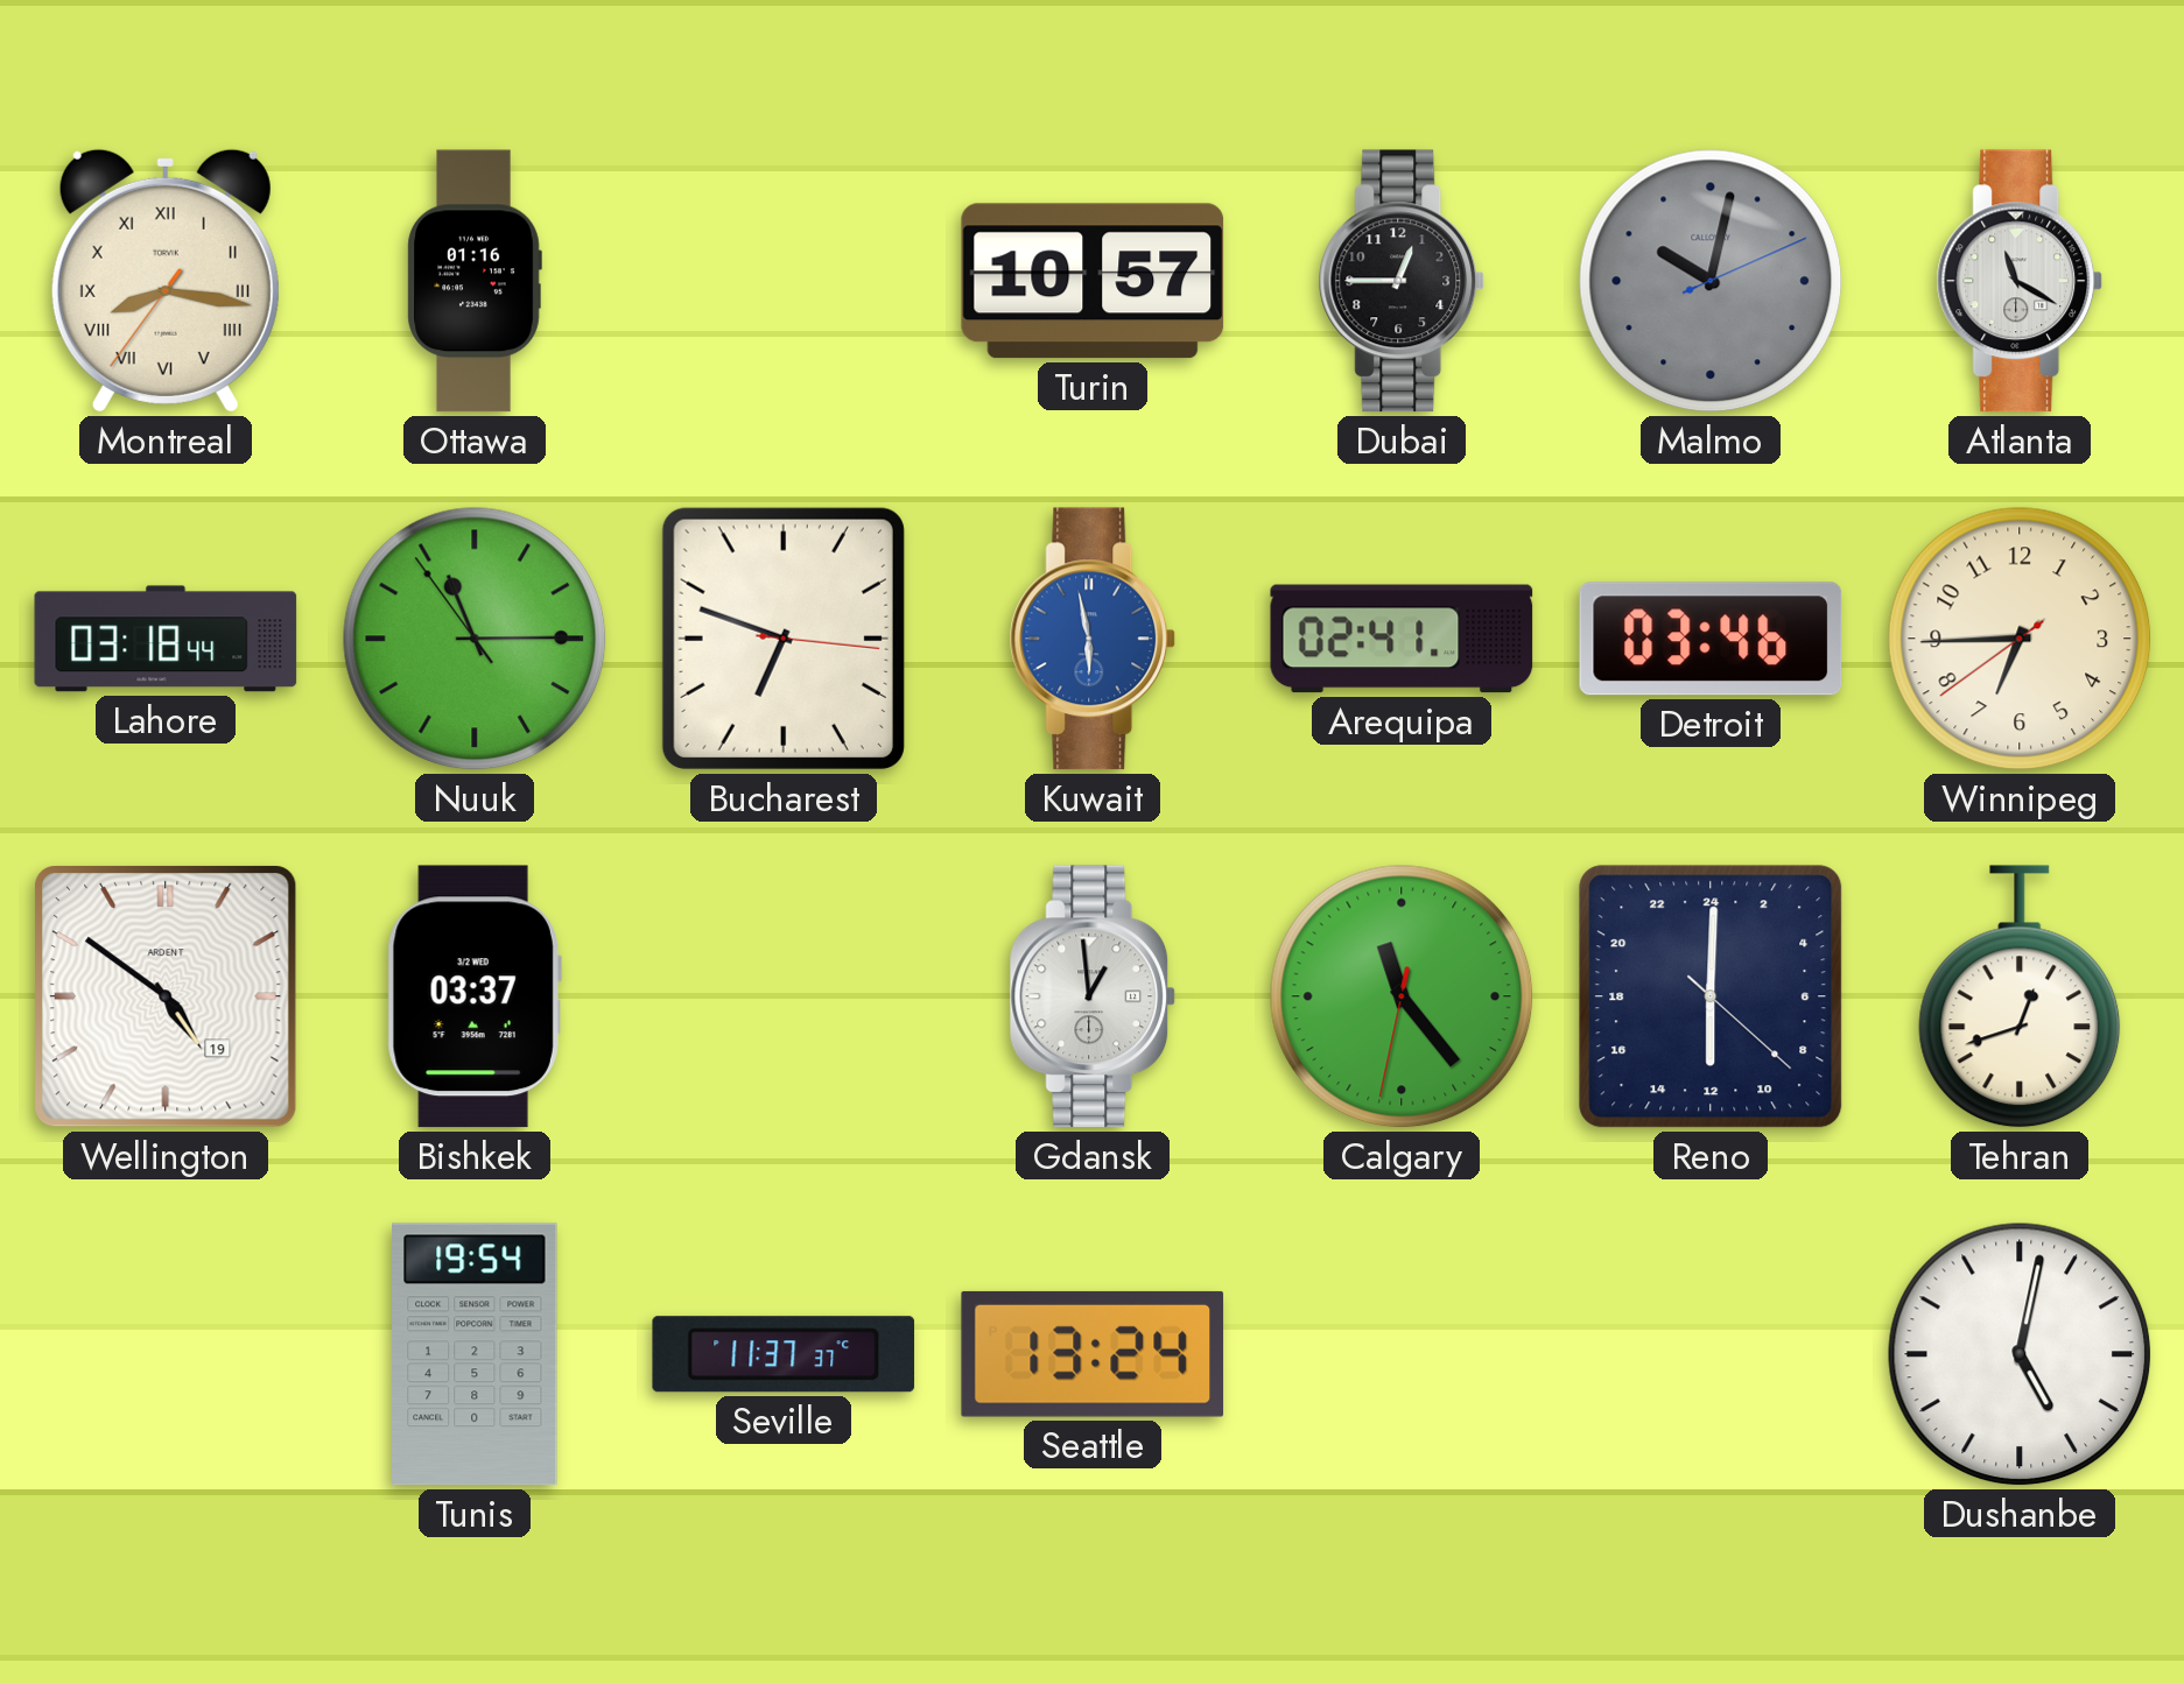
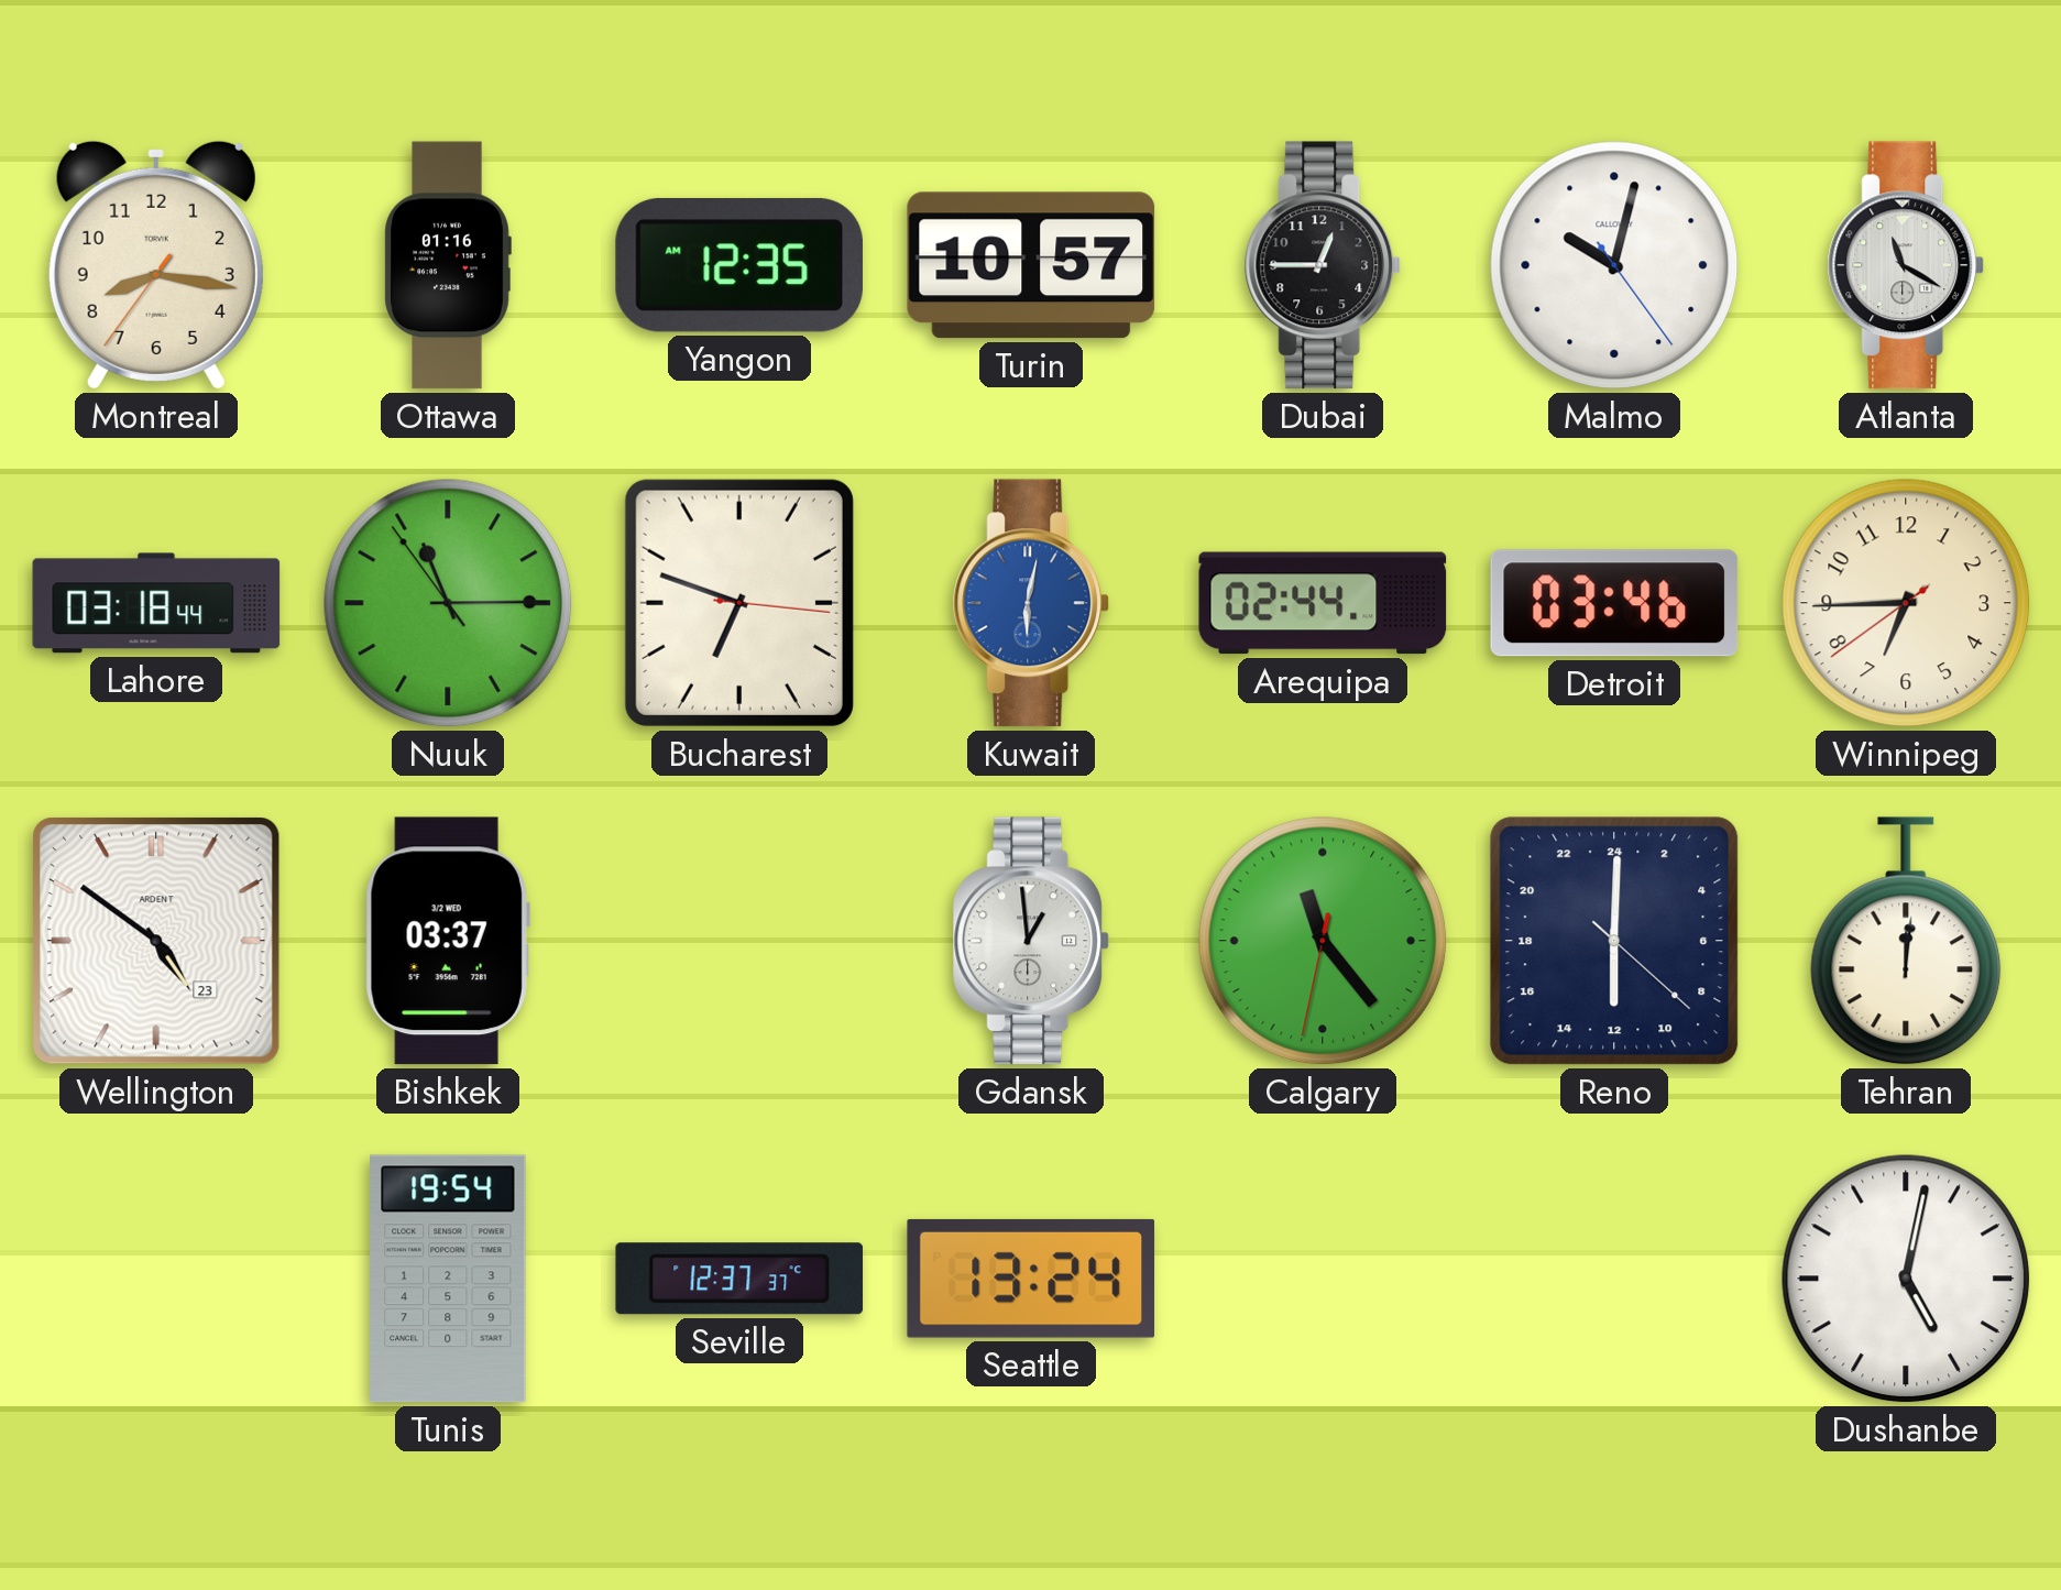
Montreal numerals: Roman -> Arabic (156, 265)
Yangon: none -> 12:35 (739, 265)
Malmo: 10:02:11 -> 10:02:24 (1614, 265)
Malmo dial: grey -> white (1614, 265)
Kuwait: 5:58 -> 6:02 (1031, 603)
Arequipa: 02:41 -> 02:44 (1323, 603)
Wellington date: 19 -> 23 (156, 941)
Tehran: 12:42 -> 12:01 (1906, 941)
Seville: 11:37 -> 12:37 (739, 1279)
